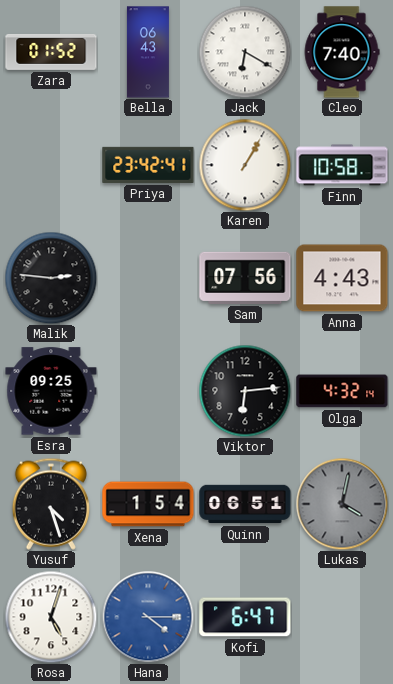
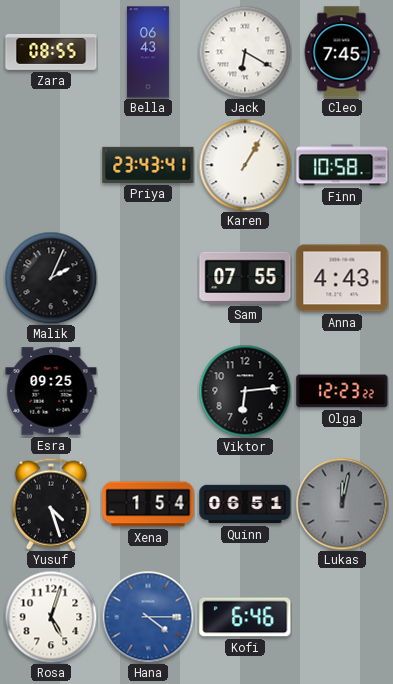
Zara: 01:52 -> 08:55 (51, 52)
Cleo: 7:40 -> 7:45 (342, 52)
Priya: 23:42 -> 23:43 (148, 165)
Malik: 2:46 -> 2:04 (51, 278)
Sam: 07:56 -> 07:55 (245, 278)
Olga: 4:32 -> 12:23 (342, 391)
Lukas: 4:02 -> 12:02 (342, 504)
Kofi: 6:47 -> 6:46 (245, 617)
